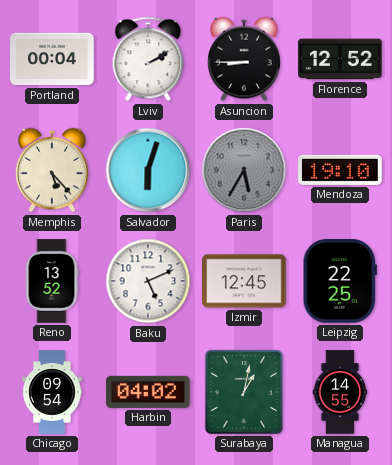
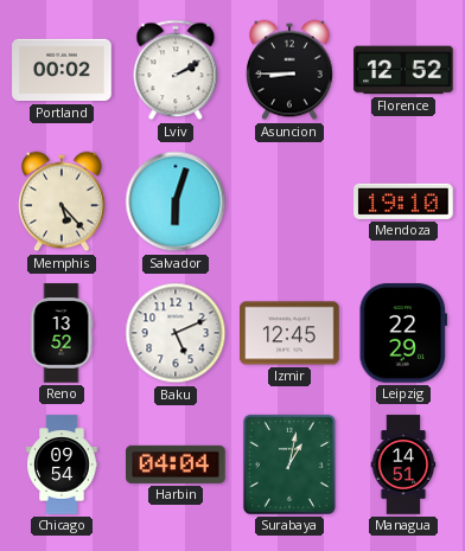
Portland: 00:04 -> 00:02 (62, 70)
Paris: 5:35 -> none (244, 170)
Leipzig: 22:25 -> 22:29 (402, 333)
Harbin: 04:02 -> 04:04 (176, 464)
Managua: 14:55 -> 14:51 (403, 464)
